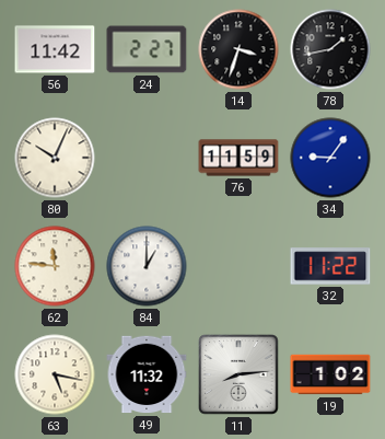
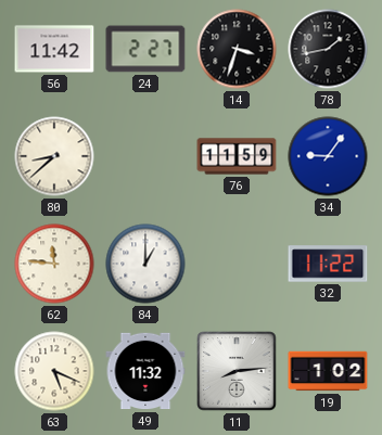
80: 10:04 -> 8:38 (54, 156)
63: 5:17 -> 5:19 (54, 371)
